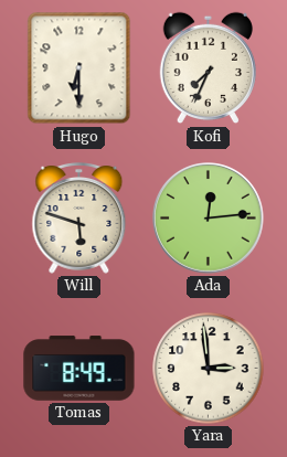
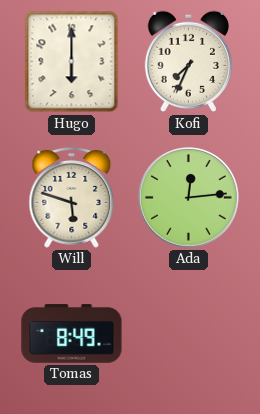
Hugo: 6:30 -> 6:00 (72, 62)
Yara: 2:59 -> none (209, 369)
